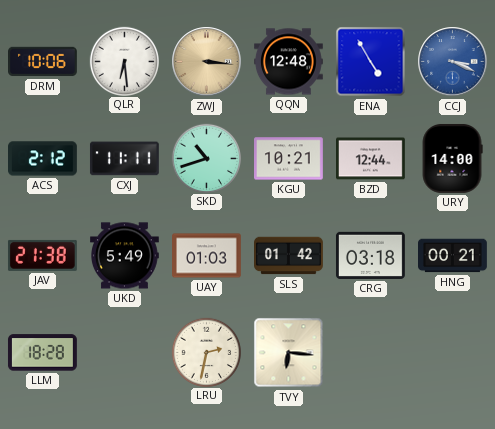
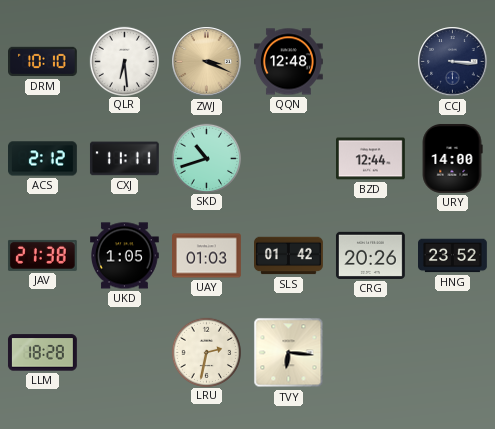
DRM: 10:06 -> 10:10 (43, 62)
ZWJ: 3:16 -> 3:19 (207, 62)
ENA: 4:55 -> none (371, 62)
CCJ: 3:19 -> 3:16 (453, 62)
CCJ dial: blue -> navy (453, 62)
KGU: 10:21 -> none (289, 159)
UKD: 5:49 -> 1:05 (125, 256)
CRG: 03:18 -> 20:26 (371, 255)
HNG: 00:21 -> 23:52 (453, 256)
